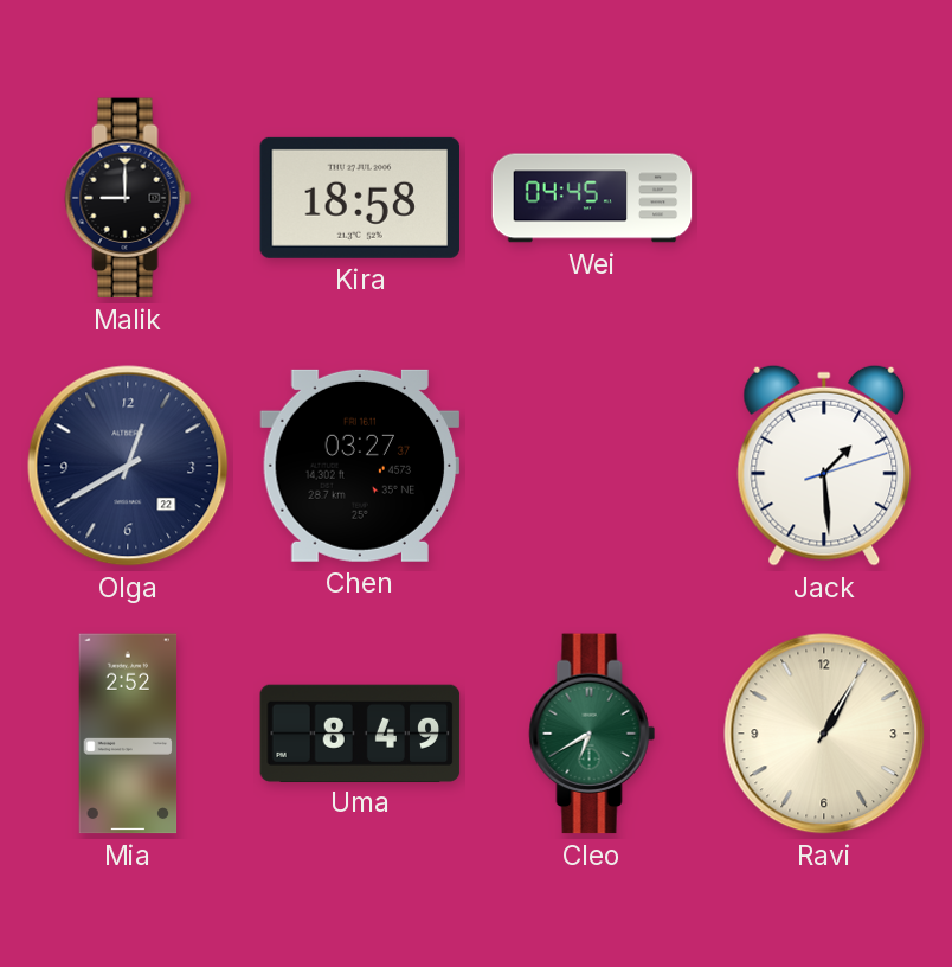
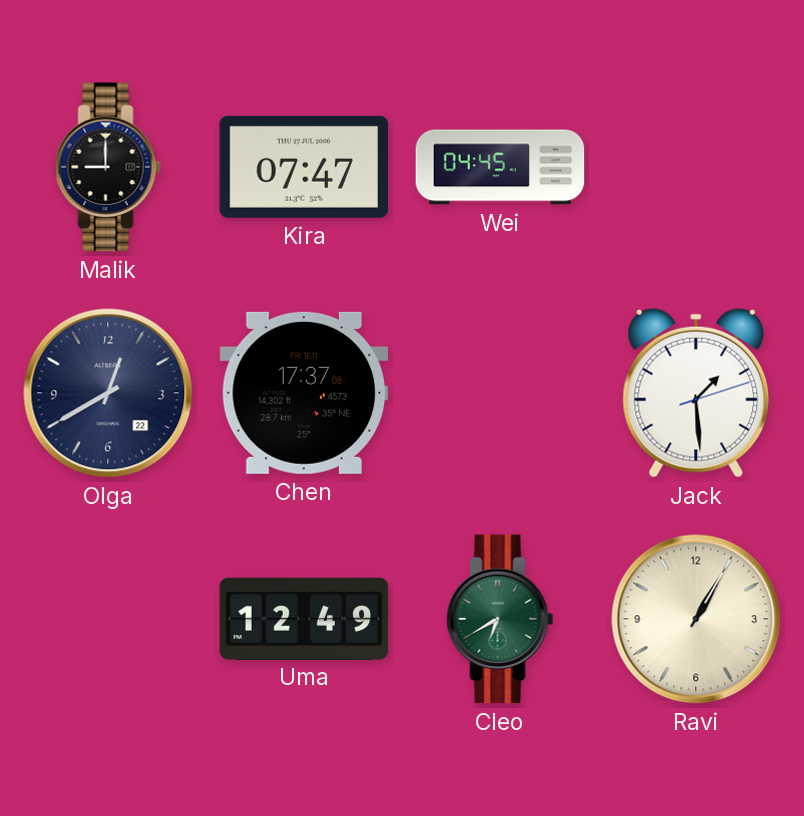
Kira: 18:58 -> 07:47 (304, 167)
Chen: 03:27 -> 17:37 (304, 393)
Mia: 2:52 -> none (128, 734)
Uma: 8:49 -> 12:49 (304, 618)
